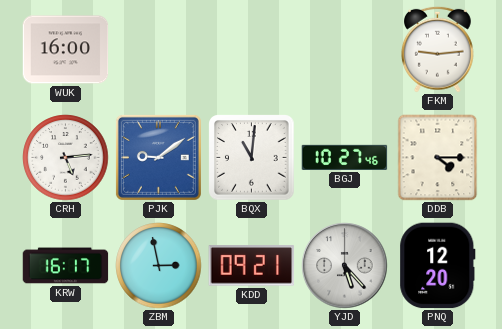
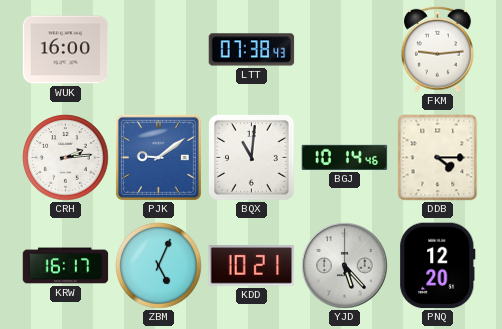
LTT: none -> 07:38 (252, 50)
CRH: 5:14 -> 2:14 (66, 158)
BGJ: 10:27 -> 10:14 (345, 157)
ZBM: 2:58 -> 5:04 (159, 266)
KDD: 09:21 -> 10:21 (252, 266)
